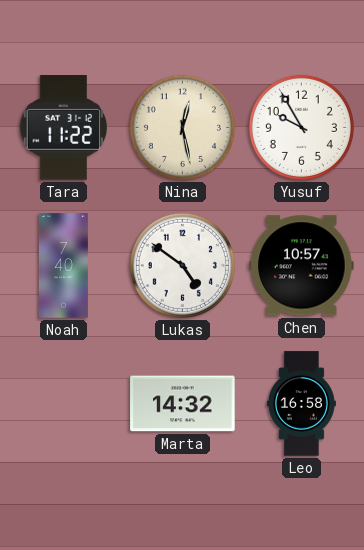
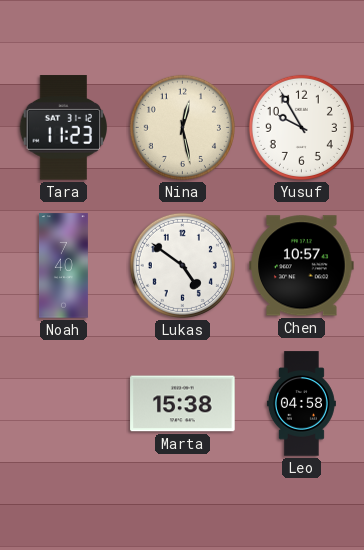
Tara: 11:22 -> 11:23 (64, 128)
Marta: 14:32 -> 15:38 (183, 404)
Leo: 16:58 -> 04:58 (301, 404)
